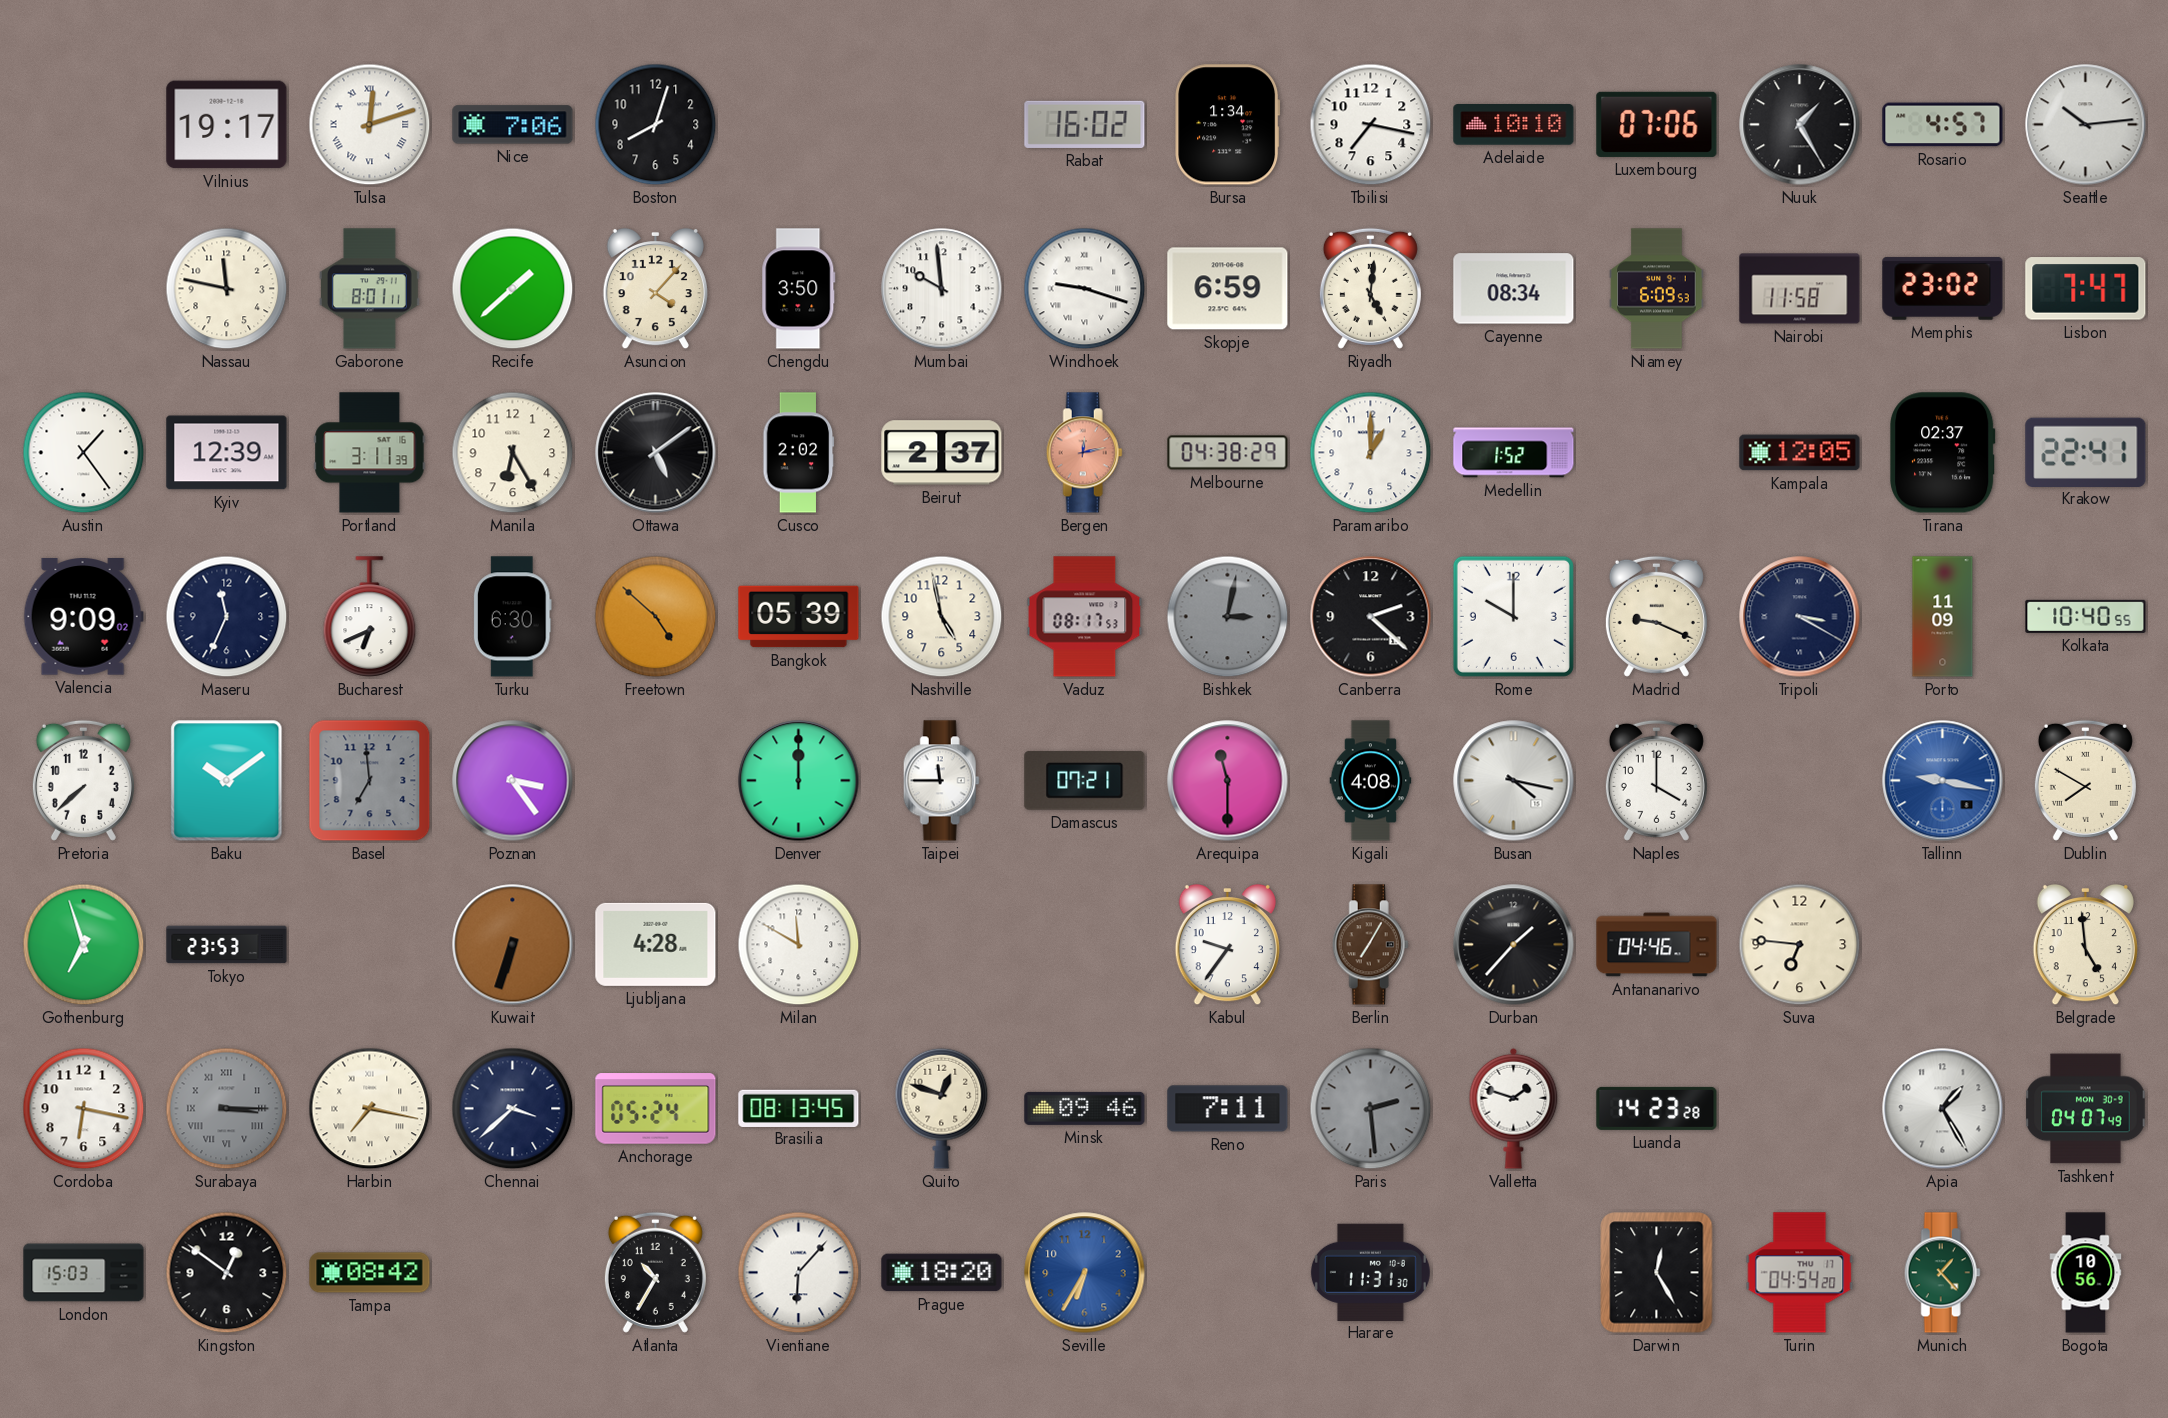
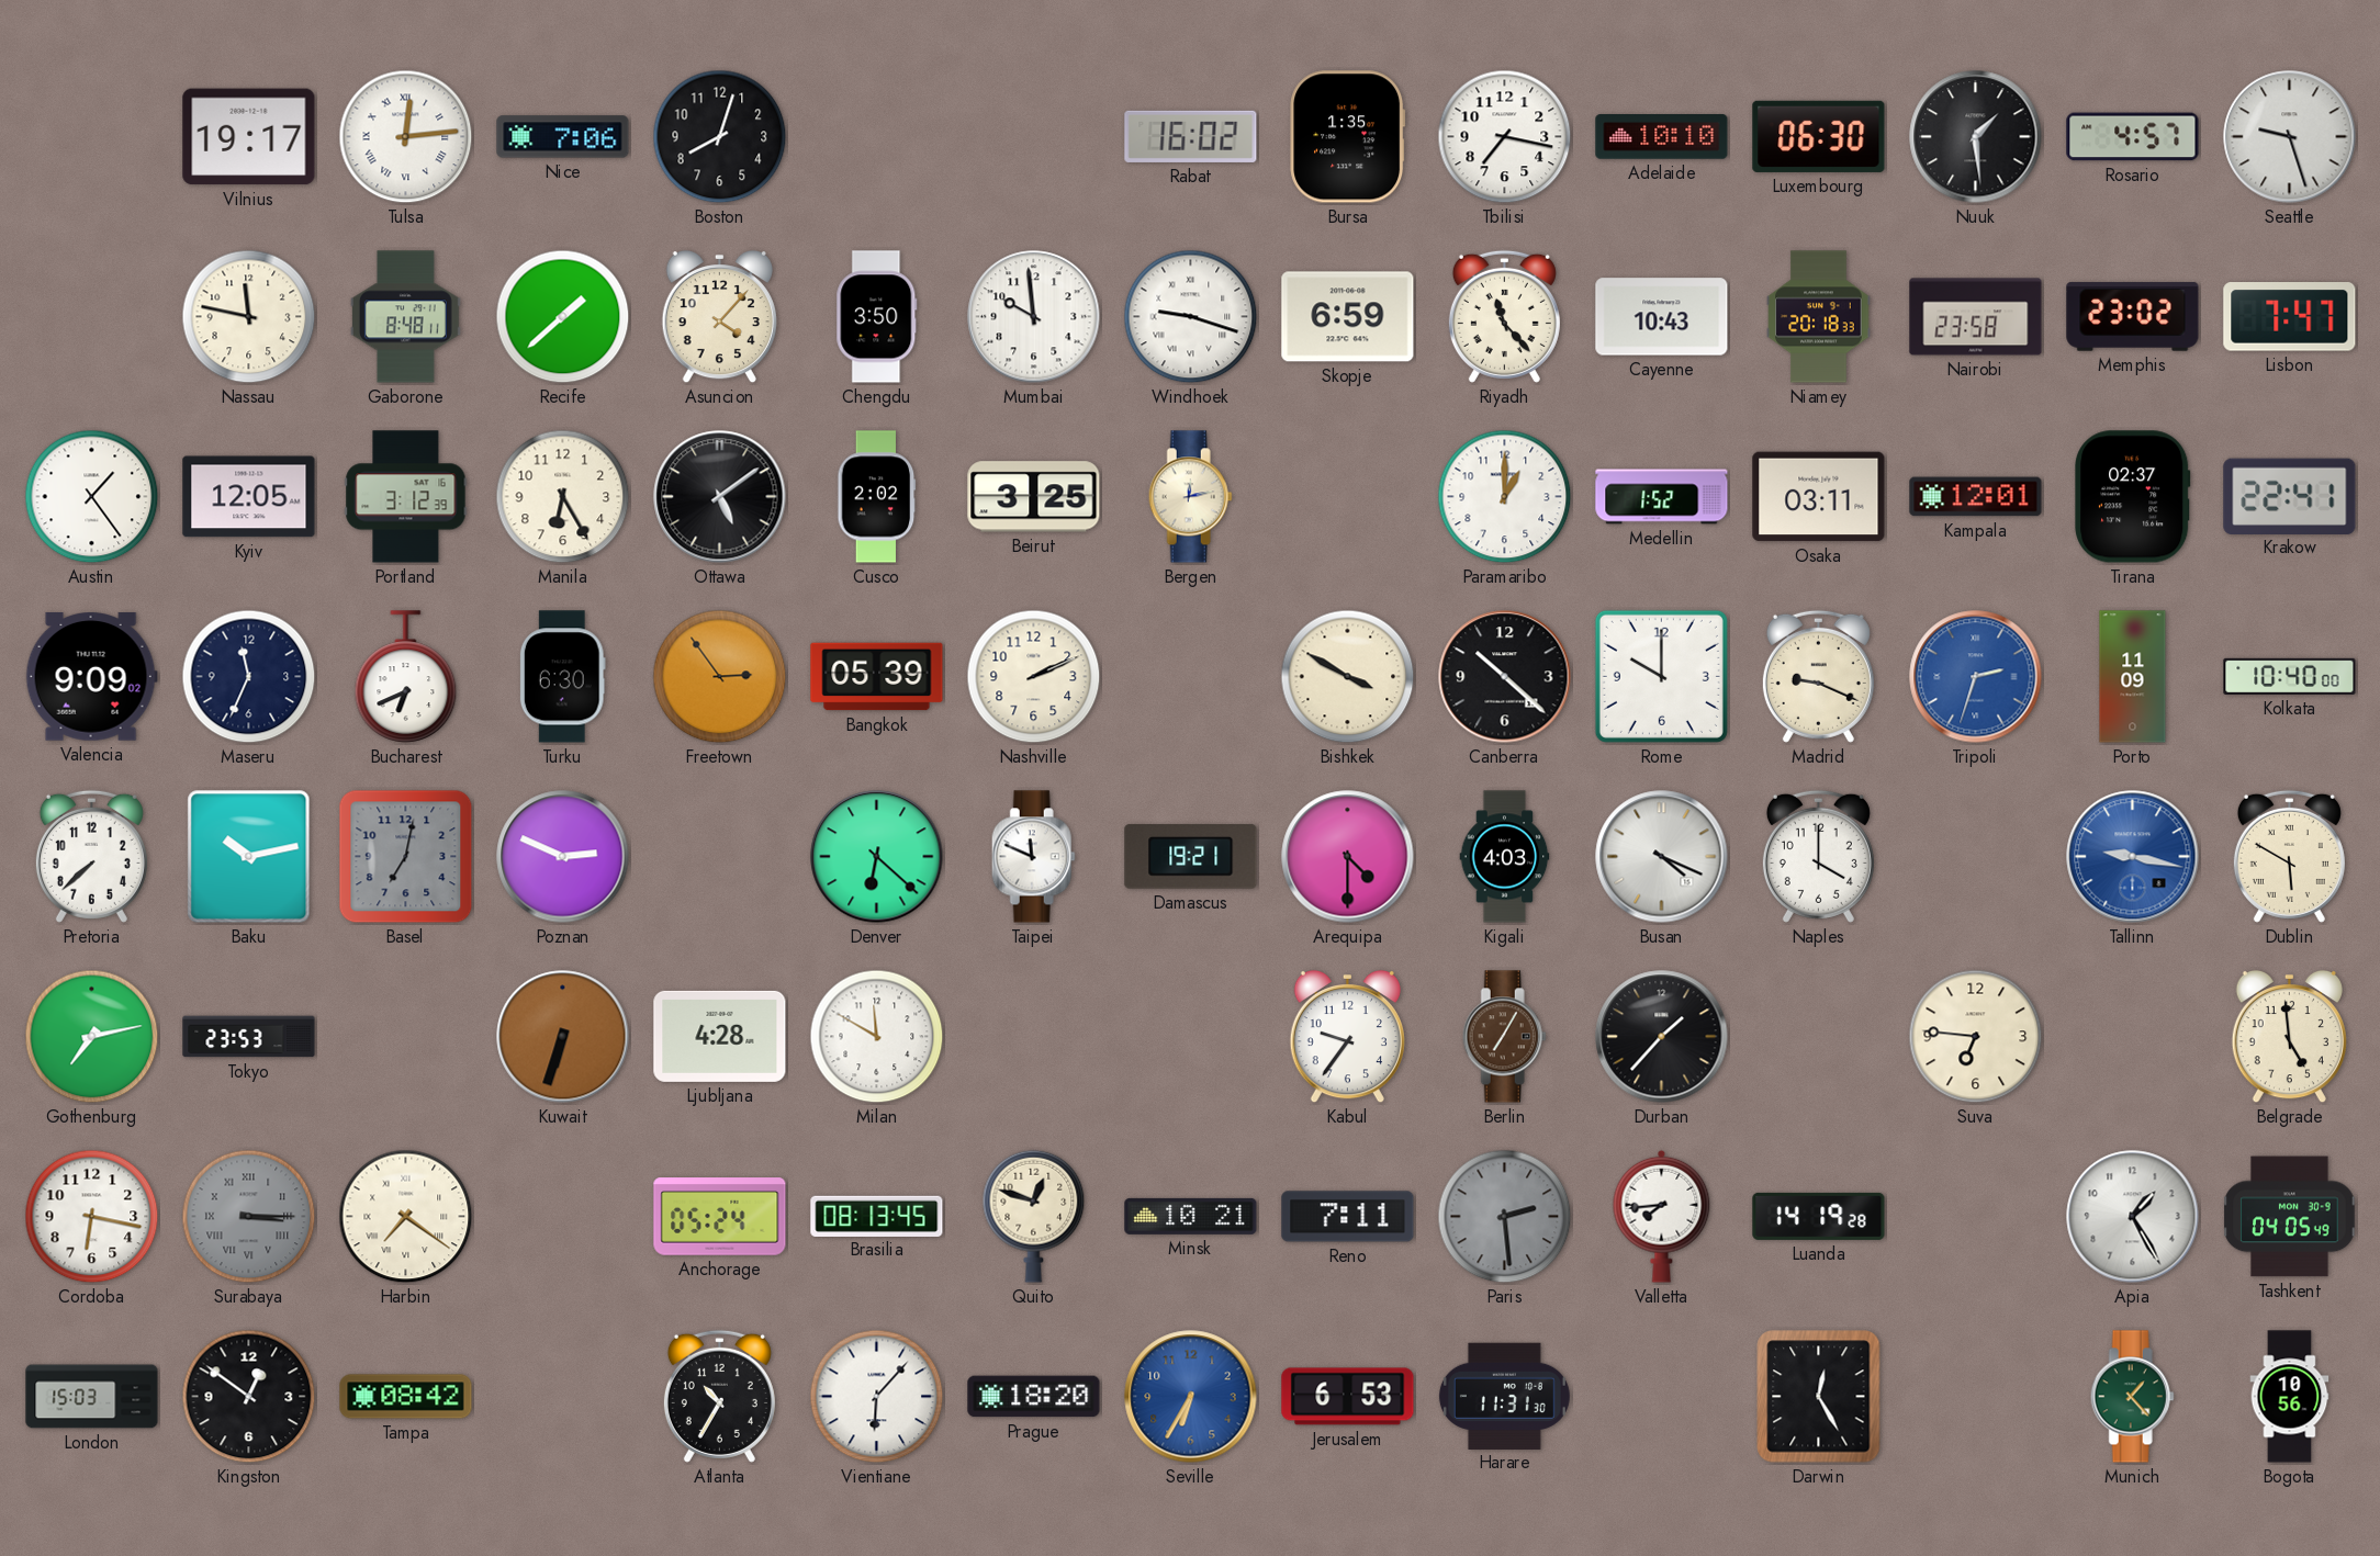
Tulsa: 12:12 -> 12:14 (406, 137)
Bursa: 1:34 -> 1:35 (1348, 137)
Luxembourg: 07:06 -> 06:30 (1819, 136)
Nuuk: 1:25 -> 1:29 (1976, 137)
Seattle: 10:14 -> 9:27 (2290, 137)
Gaborone: 8:01 -> 8:48 (405, 317)
Riyadh: 5:01 -> 11:23 (1504, 316)
Cayenne: 08:34 -> 10:43 (1662, 317)
Niamey: 6:09 -> 20:18 (1819, 317)
Nairobi: 11:58 -> 23:58 (1976, 317)
Kyiv: 12:39 -> 12:05 (249, 497)
Portland: 3:11 -> 3:12 (406, 497)
Beirut: 2:37 -> 3:25 (1034, 497)
Bergen dial: salmon -> cream (1190, 497)
Melbourne: 04:38 -> none (1228, 453)
Osaka: none -> 03:11 (1819, 497)
Kampala: 12:05 -> 12:01 (1976, 497)
Freetown: 4:52 -> 2:54 (720, 677)
Nashville: 4:58 -> 2:11 (1034, 677)
Vaduz: 08:17 -> none (1085, 617)
Bishkek: 3:02 -> 3:50 (1348, 677)
Bishkek dial: grey -> cream (1348, 677)
Canberra: 2:22 -> 10:22 (1505, 677)
Tripoli: 3:20 -> 2:33 (1976, 677)
Tripoli dial: navy -> blue (1976, 677)
Kolkata: 10:40:55 -> 10:40:00 (2290, 676)
Baku: 10:09 -> 10:13 (249, 857)
Basel: 6:59 -> 7:02 (406, 857)
Poznan: 3:24 -> 2:49 (563, 857)
Denver: 12:00 -> 6:22 (877, 857)
Taipei: 11:45 -> 11:49 (1033, 857)
Damascus: 07:21 -> 19:21 (1191, 857)
Arequipa: 11:30 -> 4:30 (1348, 857)
Kigali: 4:08 -> 4:03 (1505, 857)
Busan: 4:17 -> 4:19 (1662, 857)
Dublin: 7:50 -> 5:50 (2289, 856)
Gothenburg: 6:57 -> 7:13 (92, 1037)
Antananarivo: 04:46 -> none (1657, 945)
Harbin: 7:17 -> 7:21 (406, 1217)
Chennai: 3:38 -> none (513, 1109)
Minsk: 09:46 -> 10:21 (1191, 1216)
Valletta: 1:48 -> 7:44 (1662, 1216)
Luanda: 14:23 -> 14:19 (1819, 1216)
Tashkent: 04:07 -> 04:05 (2290, 1217)
Jerusalem: none -> 6:53 (1348, 1397)
Turin: 04:54 -> none (1800, 1273)
